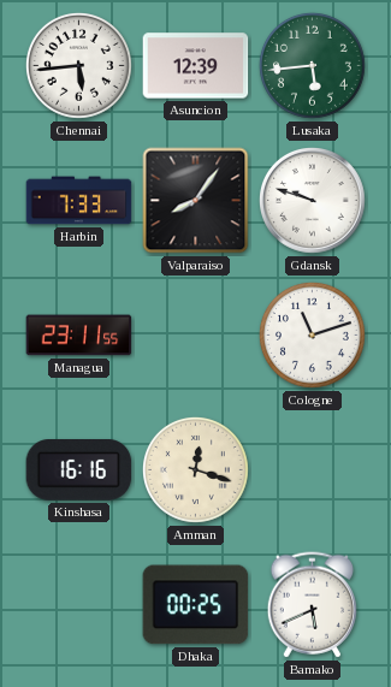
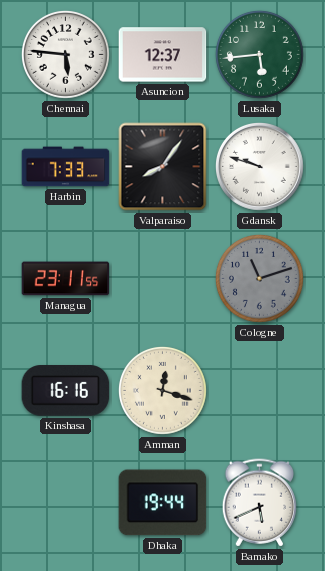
Chennai: 5:44 -> 5:46 (65, 54)
Asuncion: 12:39 -> 12:37 (163, 55)
Cologne dial: white -> grey (259, 278)
Dhaka: 00:25 -> 19:44 (163, 503)
